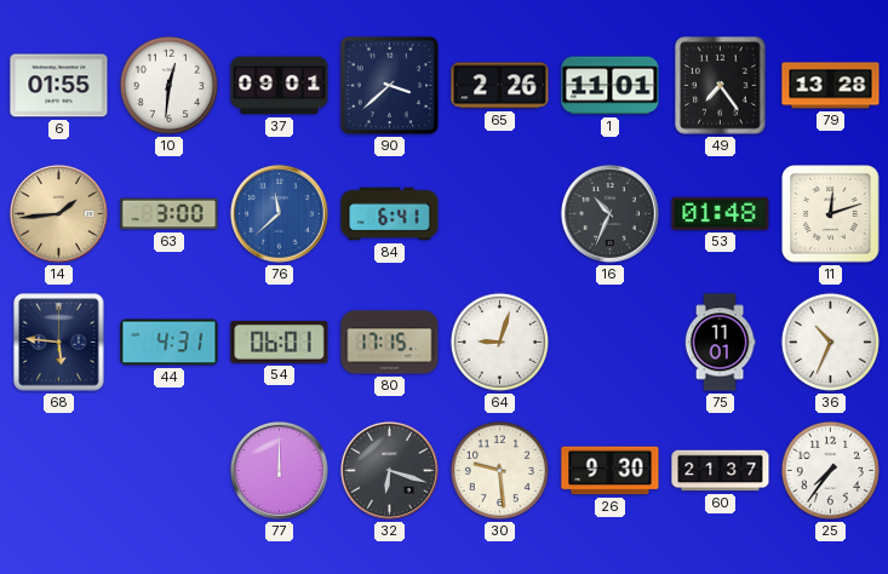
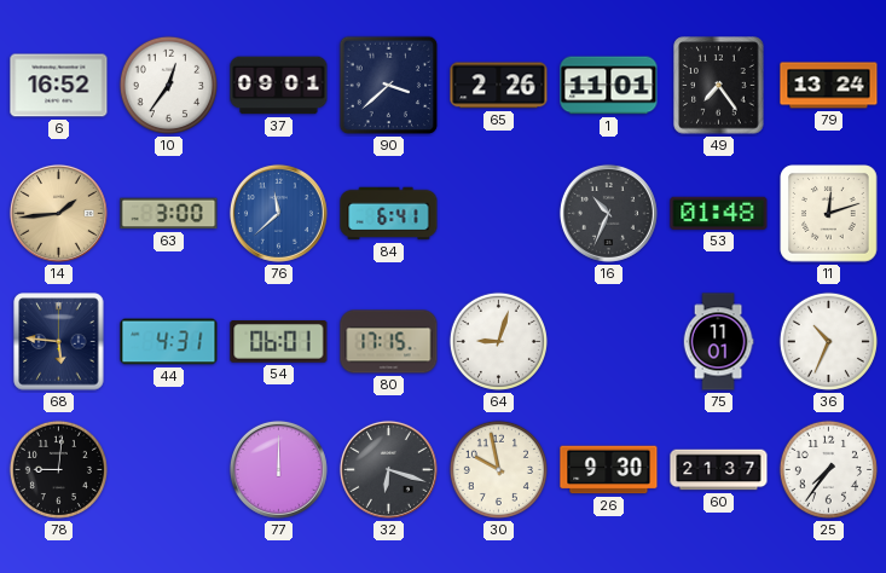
6: 01:55 -> 16:52 (59, 86)
10: 12:31 -> 12:36 (168, 85)
79: 13:28 -> 13:24 (829, 86)
78: none -> 9:01 (58, 469)
30: 9:29 -> 9:58 (498, 469)
